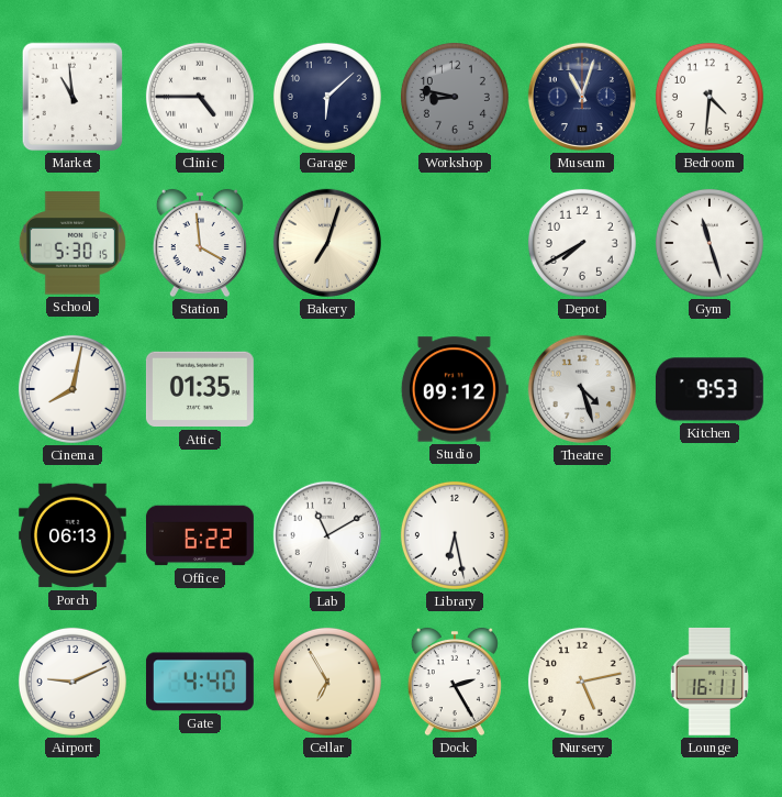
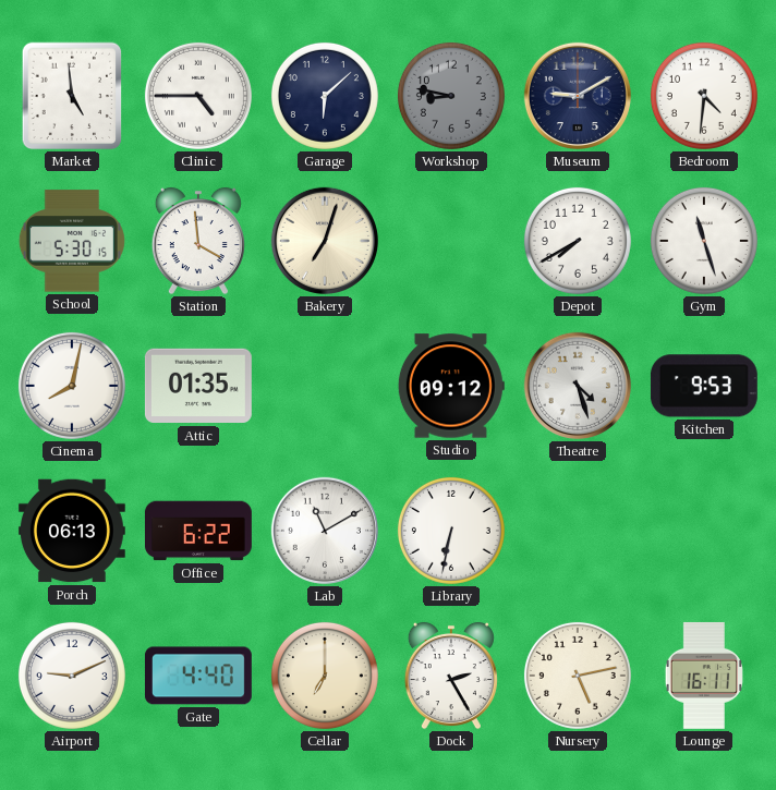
Market: 10:59 -> 4:59 (72, 96)
Museum: 11:03 -> 9:10 (578, 96)
Library: 6:28 -> 6:32 (451, 531)
Cellar: 6:55 -> 7:00 (325, 676)
